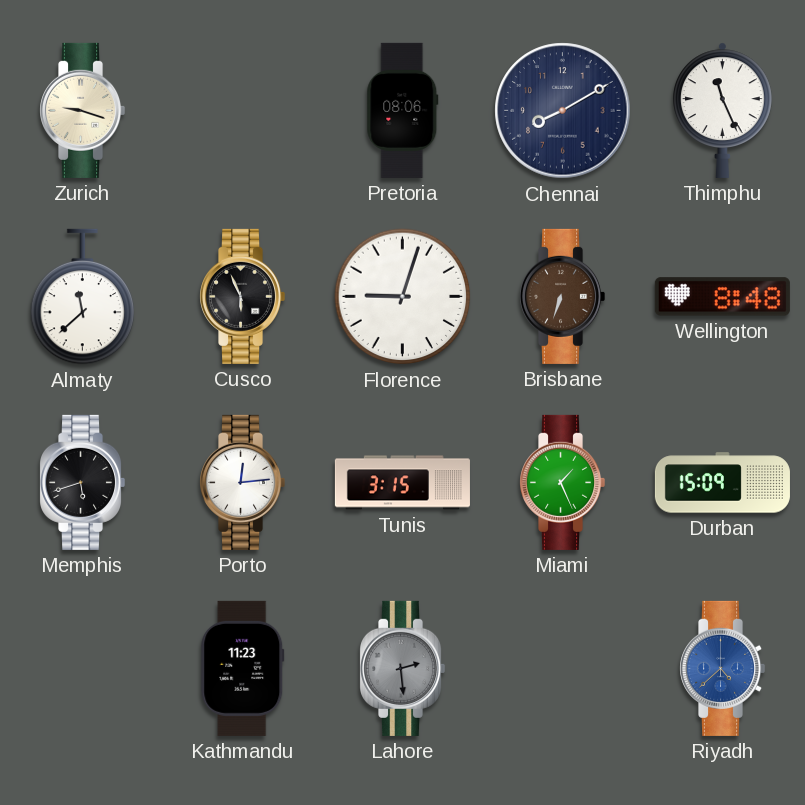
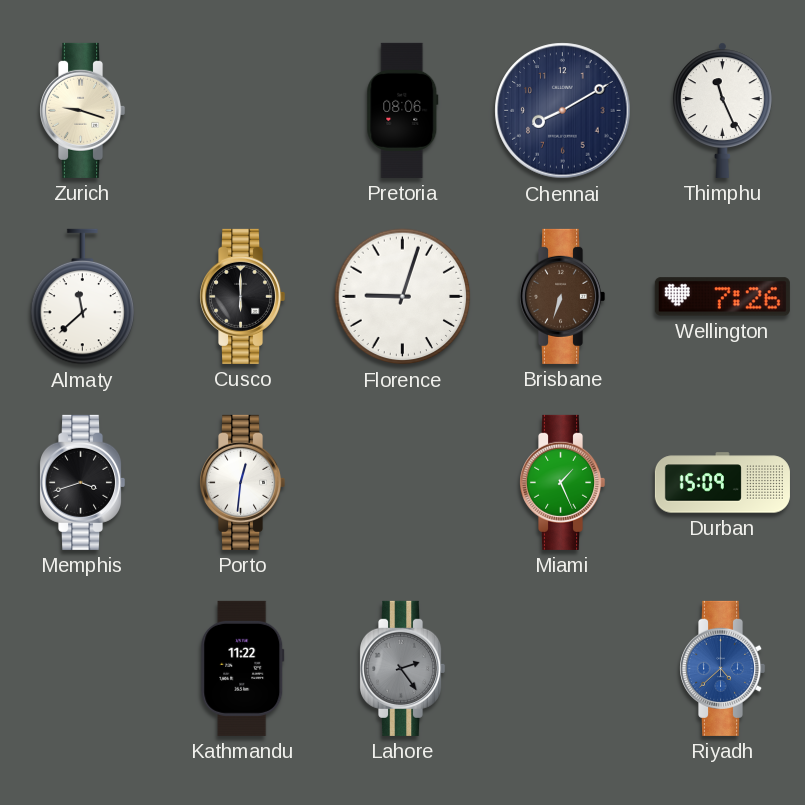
Cusco: 5:56 -> 6:00 (243, 296)
Wellington: 8:48 -> 7:26 (722, 297)
Memphis: 5:42 -> 3:42 (83, 482)
Porto: 12:14 -> 12:31 (243, 482)
Tunis: 3:15 -> none (402, 483)
Kathmandu: 11:23 -> 11:22 (243, 668)
Lahore: 2:29 -> 2:24 (403, 668)
